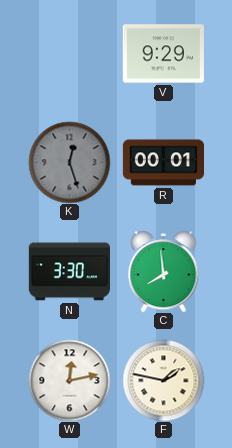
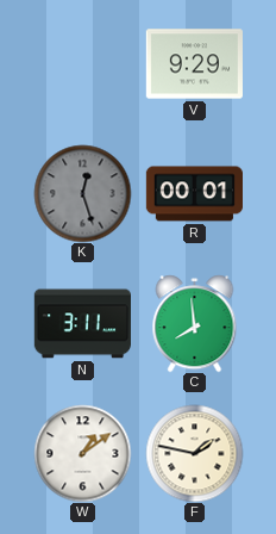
N: 3:30 -> 3:11 (82, 324)
W: 12:13 -> 1:09 (82, 453)
